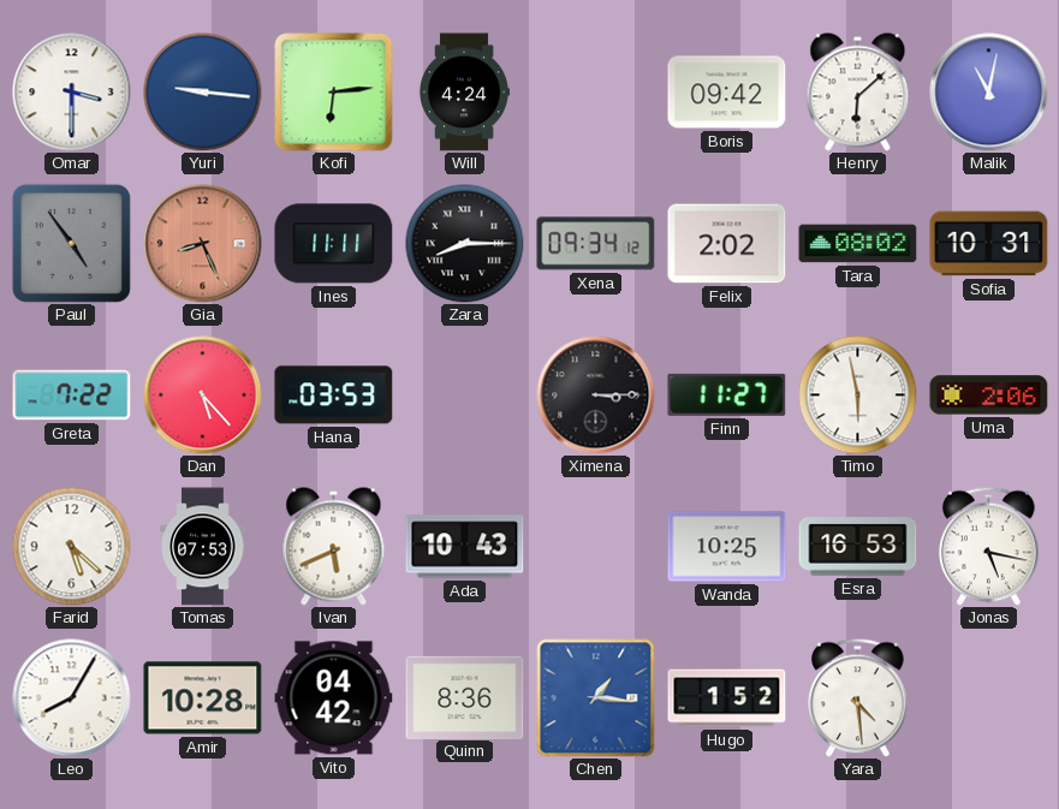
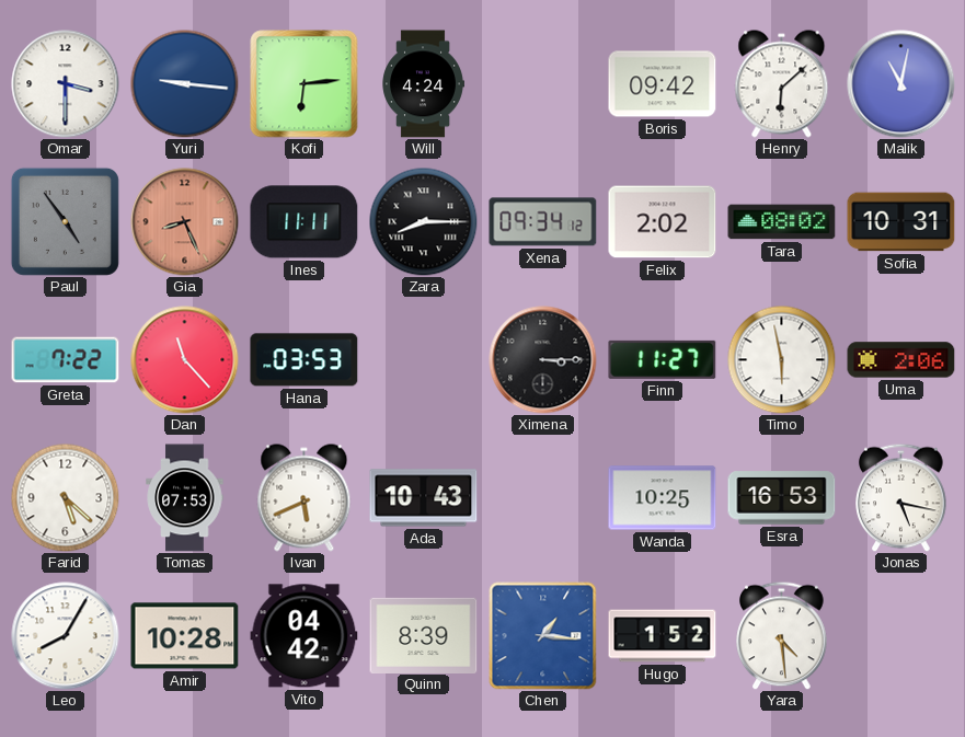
Dan: 5:23 -> 11:23 (185, 360)
Quinn: 8:36 -> 8:39 (424, 635)
